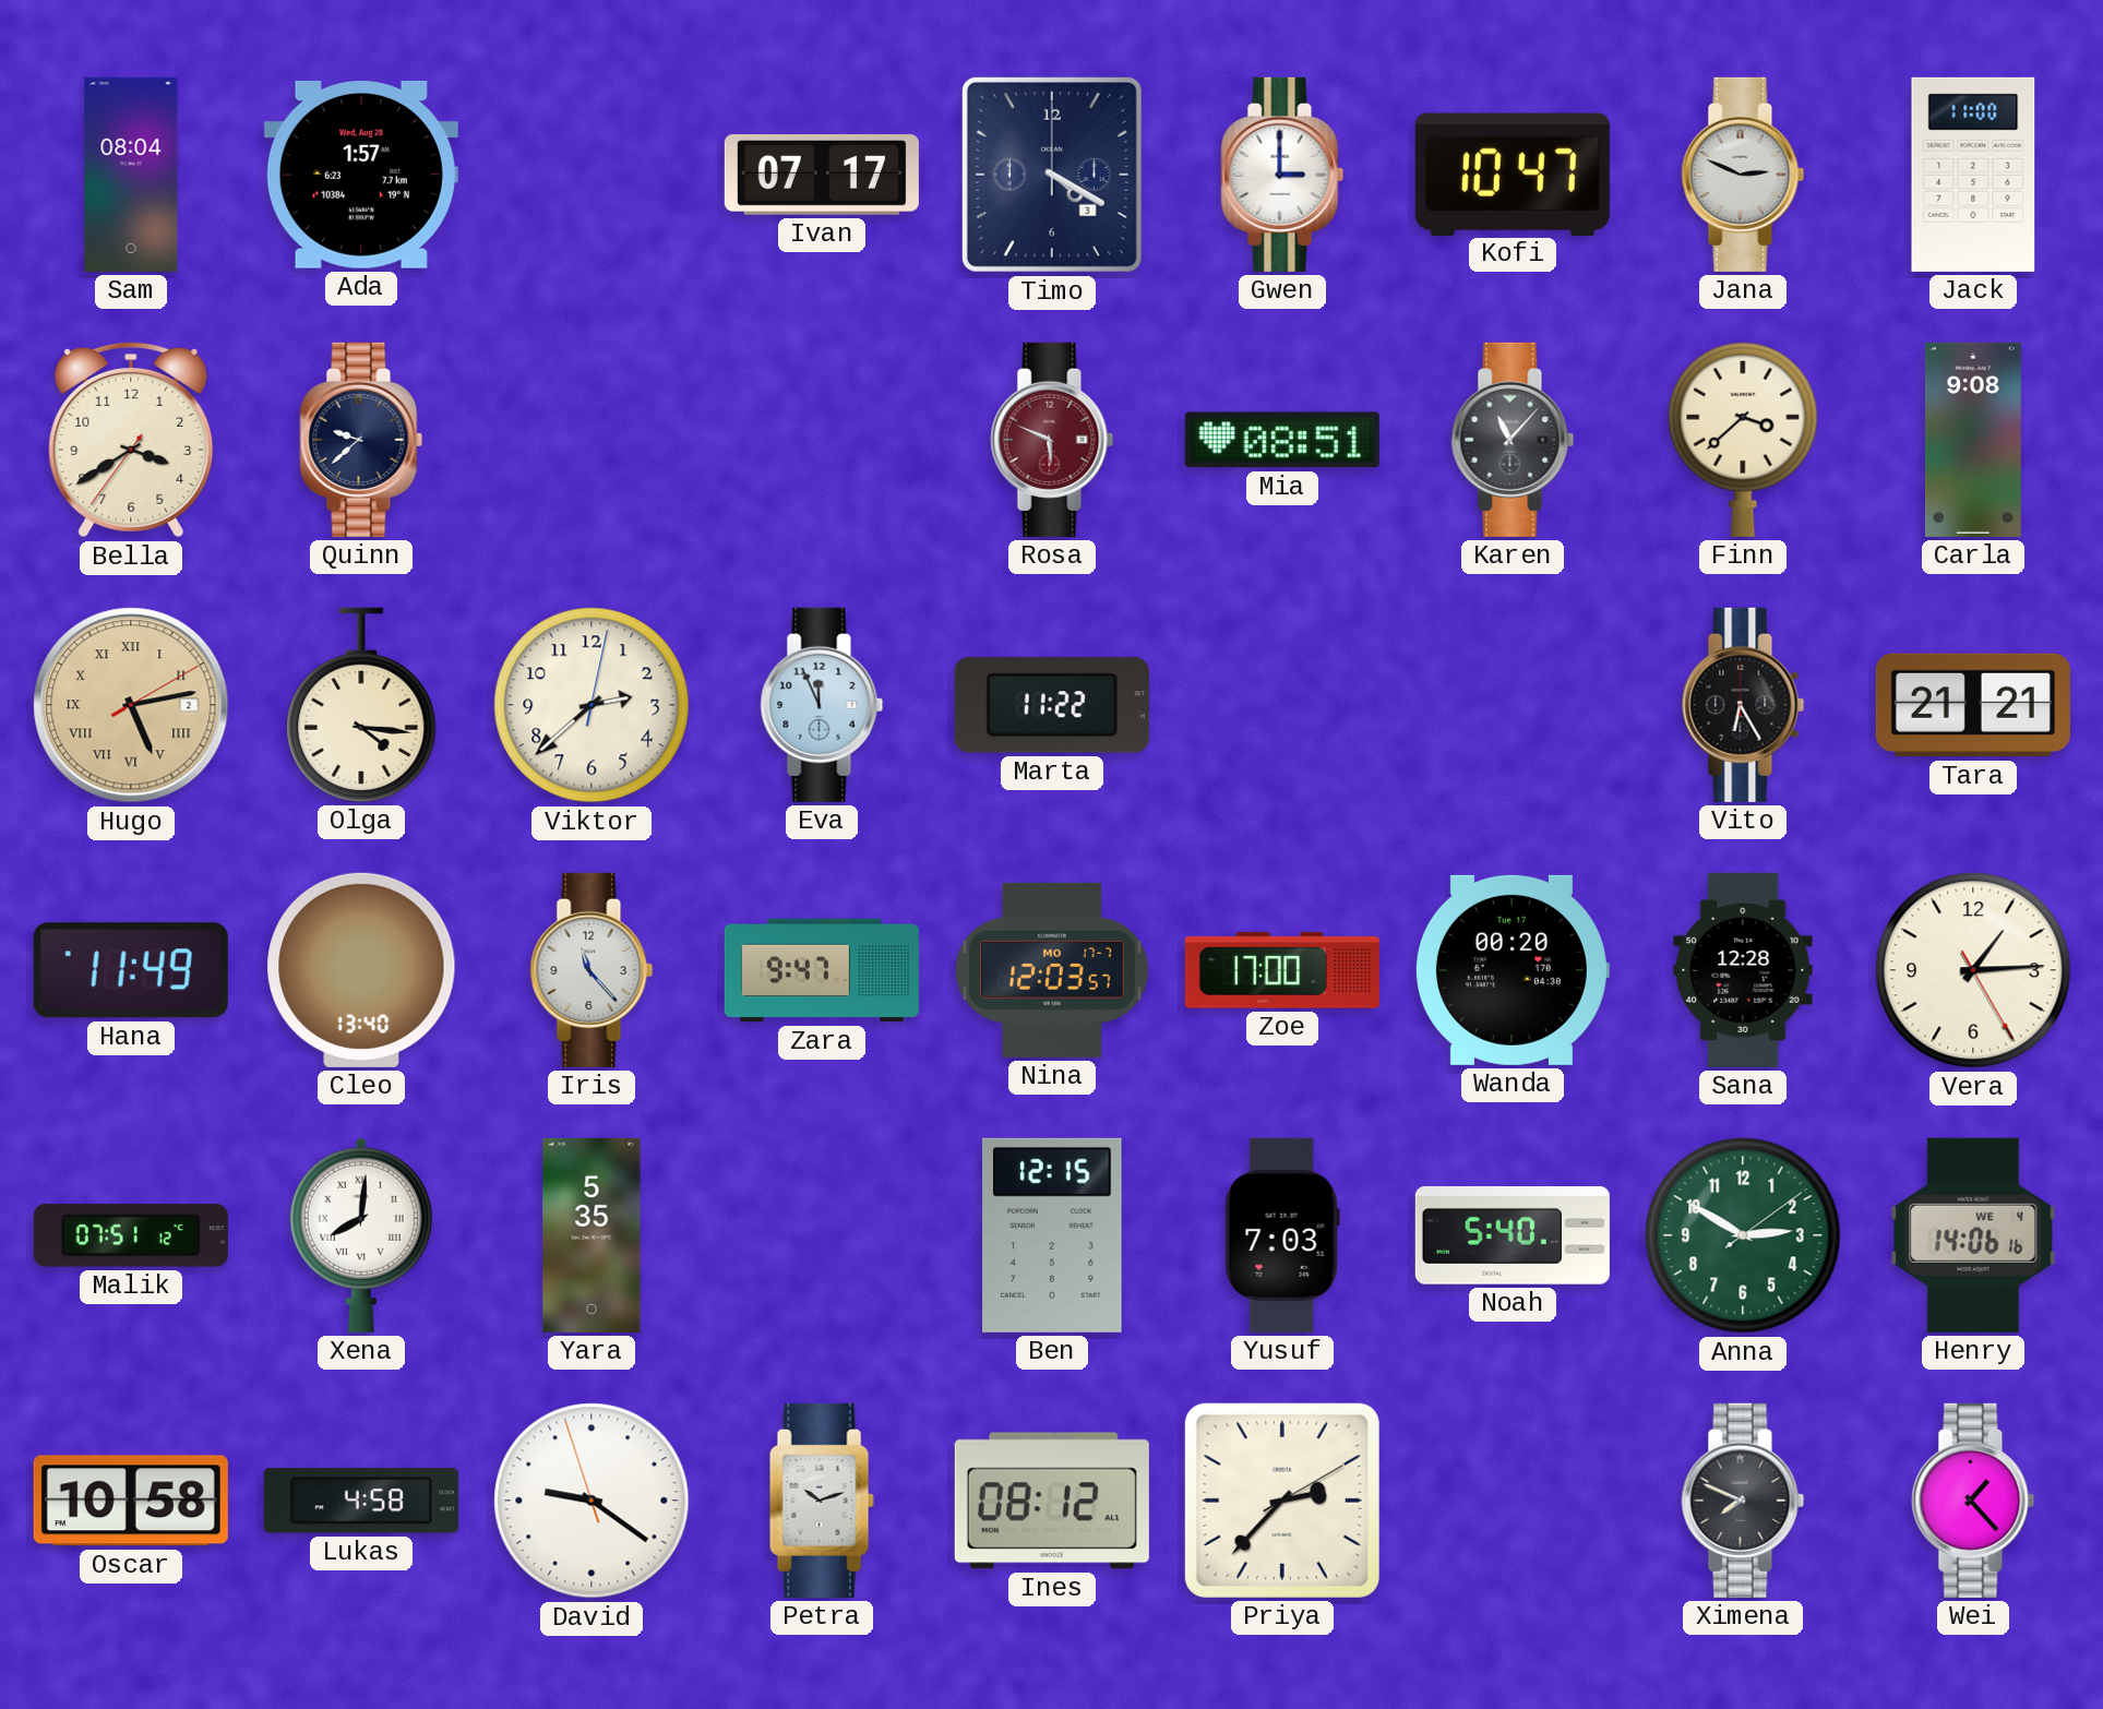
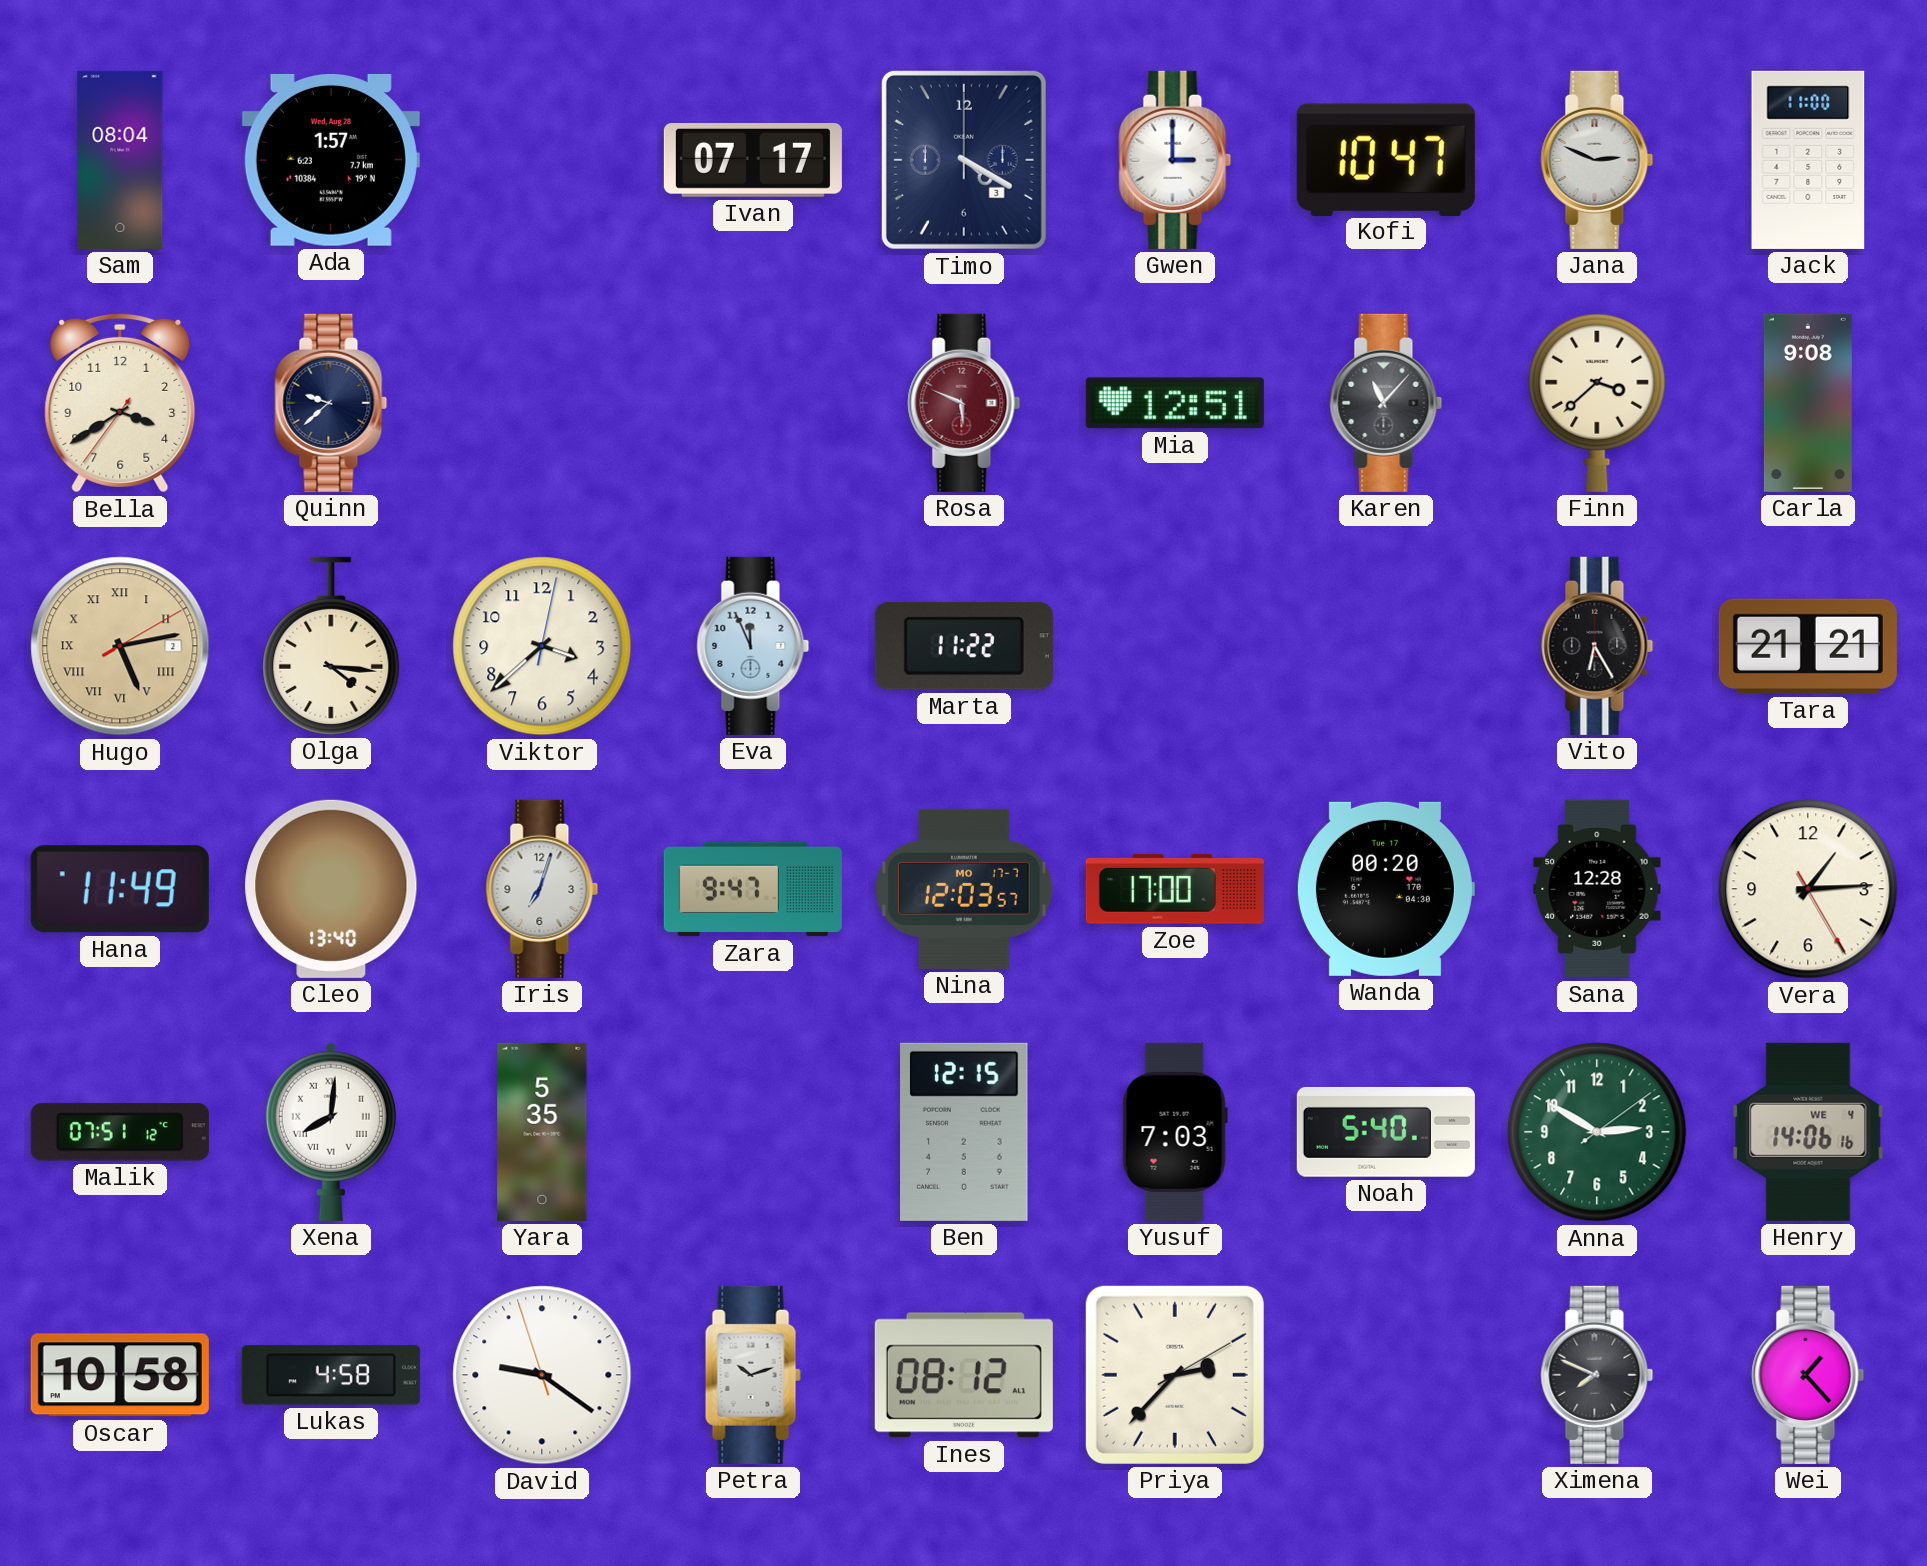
Mia: 08:51 -> 12:51 (1175, 403)
Viktor: 2:38 -> 3:38 (542, 646)
Iris: 11:23 -> 7:03 (542, 889)
